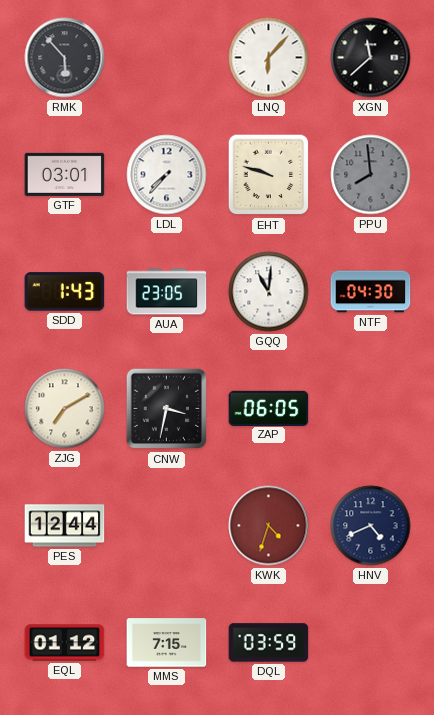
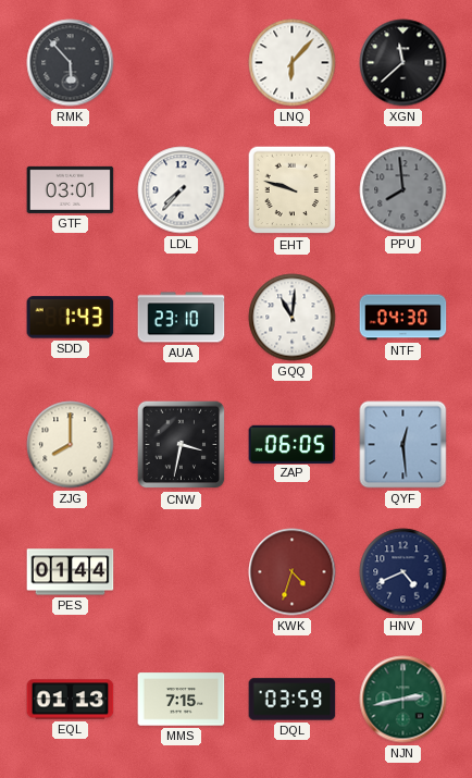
AUA: 23:05 -> 23:10 (182, 318)
ZJG: 7:10 -> 8:00 (71, 445)
QYF: none -> 12:29 (403, 445)
PES: 12:44 -> 01:44 (71, 572)
EQL: 01:12 -> 01:13 (71, 700)
NJN: none -> 2:43 (403, 700)
